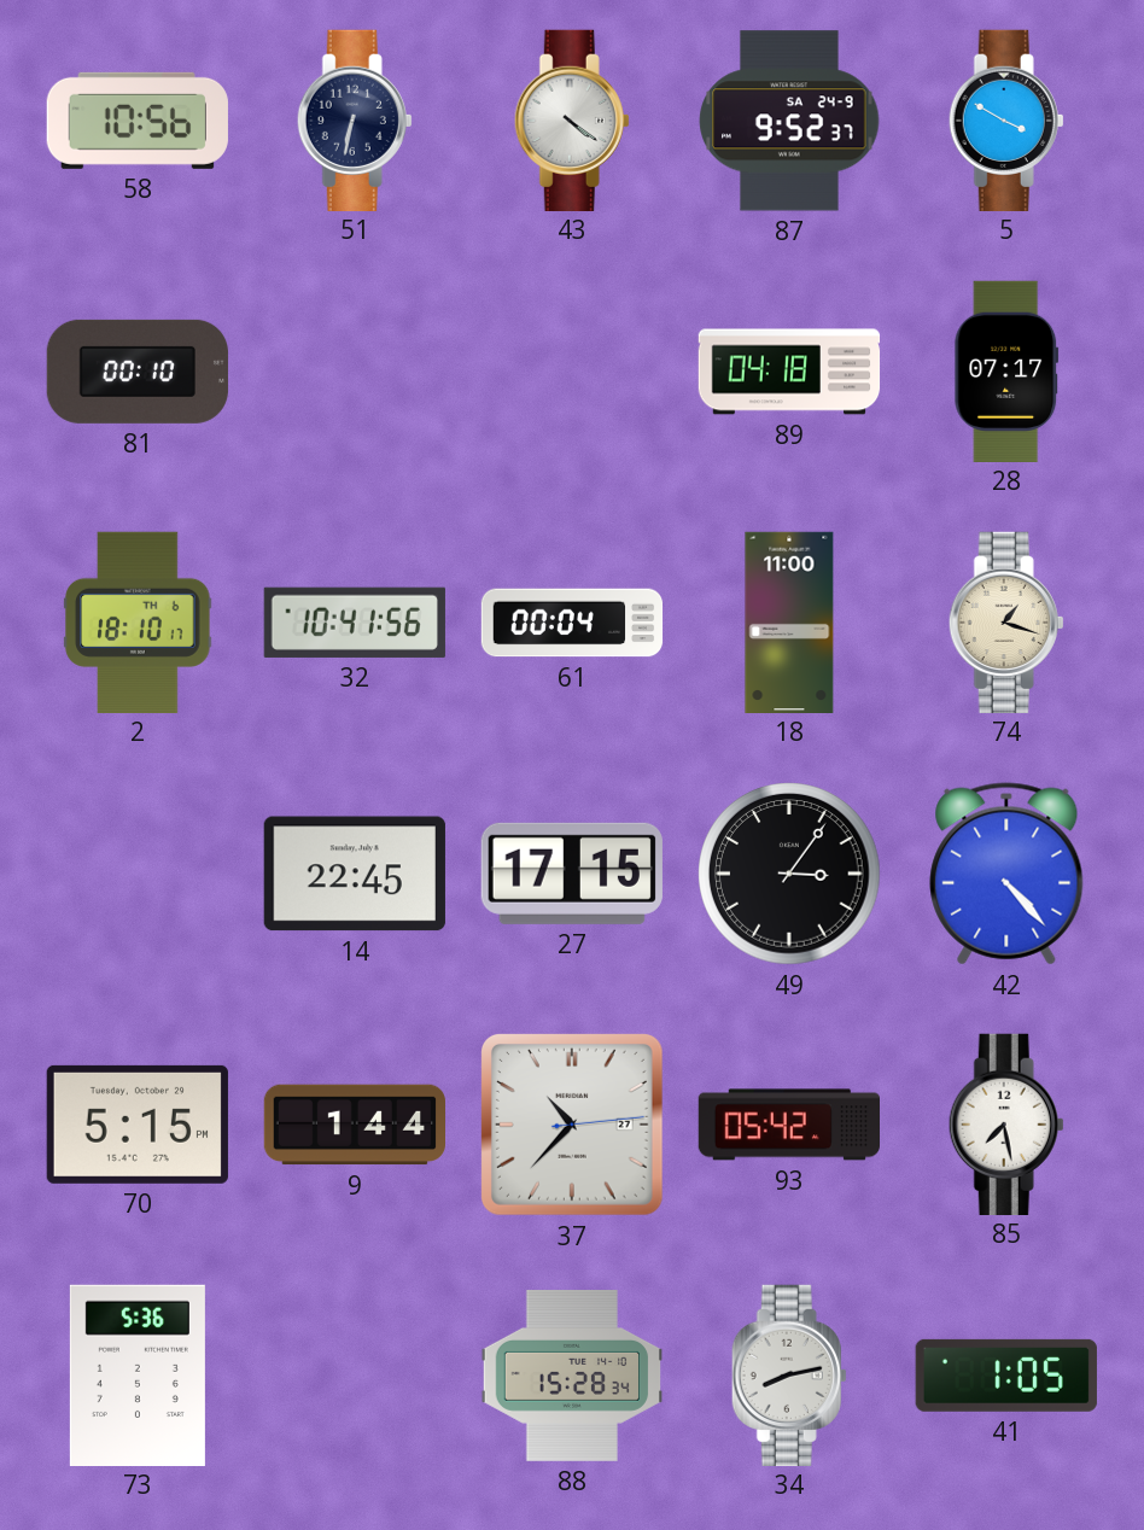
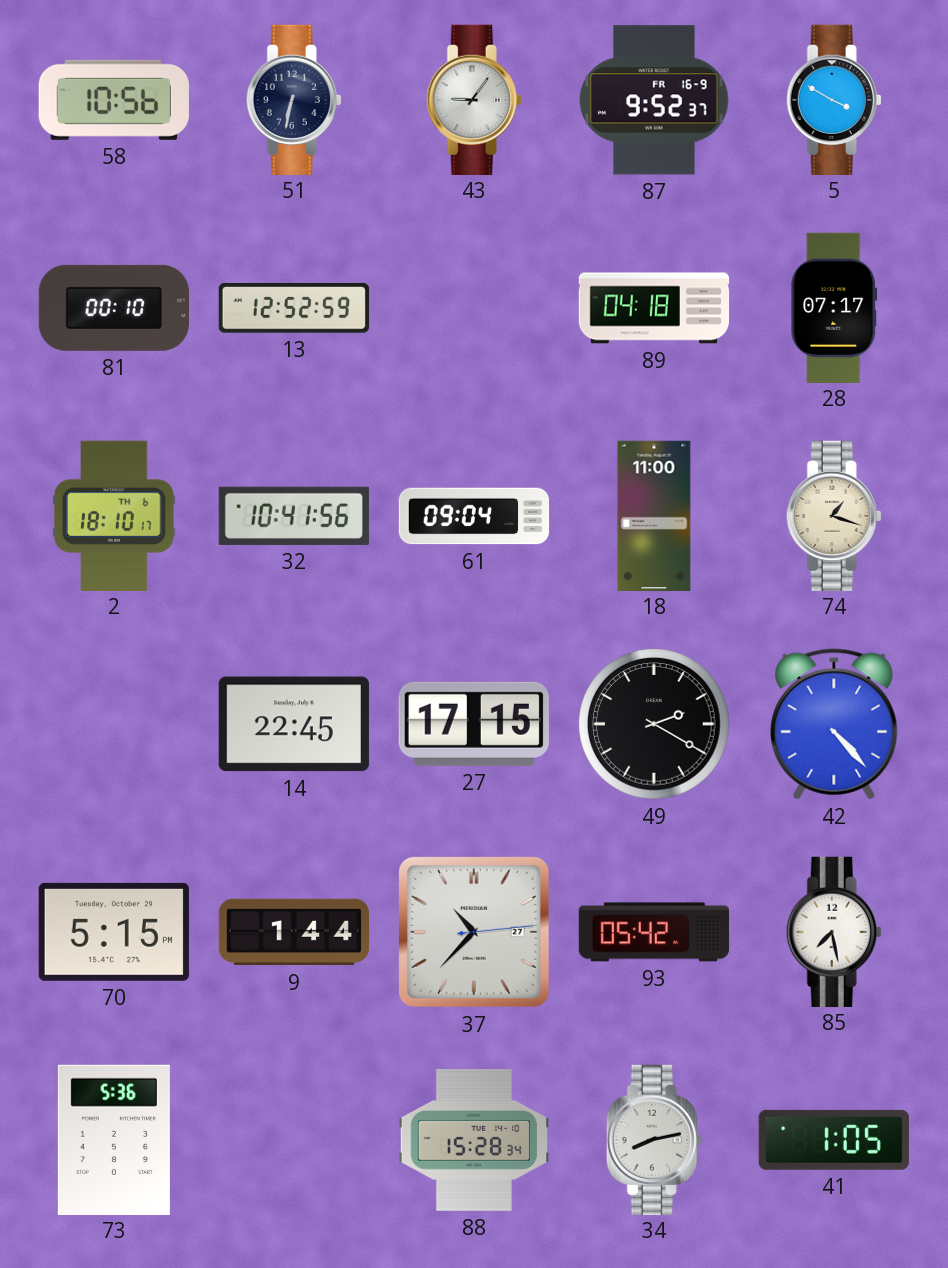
43: 4:21 -> 9:06 (474, 99)
87 date: SA 24-9 -> FR 16-9 (654, 100)
13: none -> 12:52 (293, 309)
61: 00:04 -> 09:04 (474, 516)
49: 3:06 -> 2:20 (654, 724)
